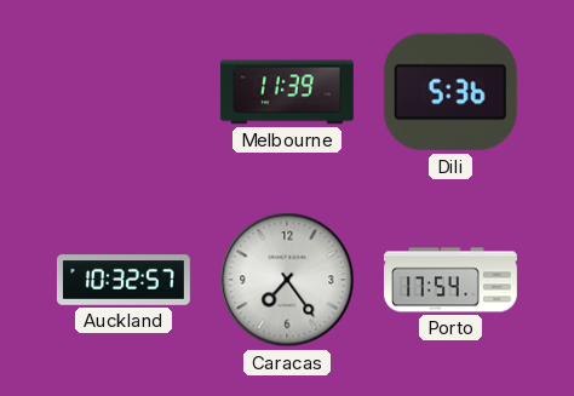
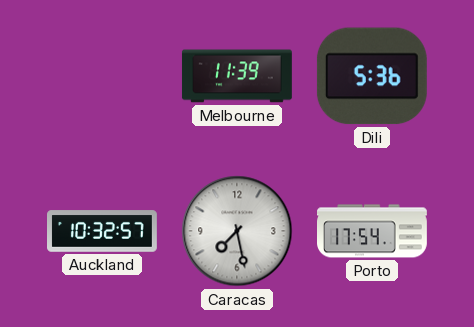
Caracas: 7:24 -> 7:28 (237, 231)
